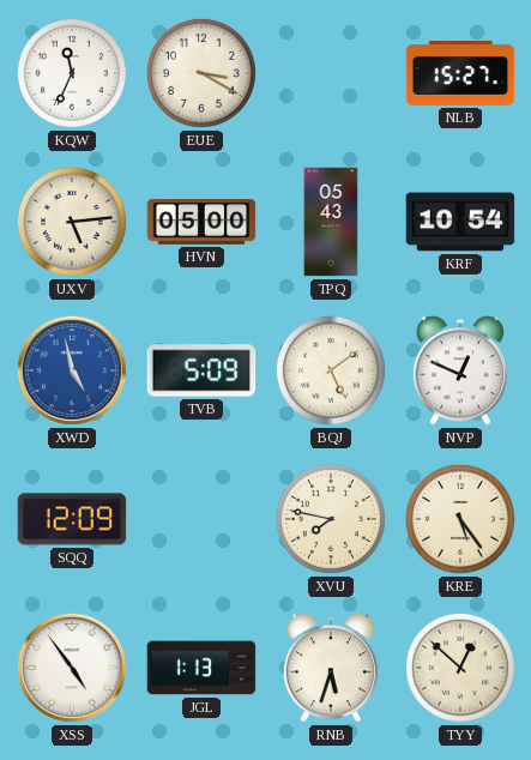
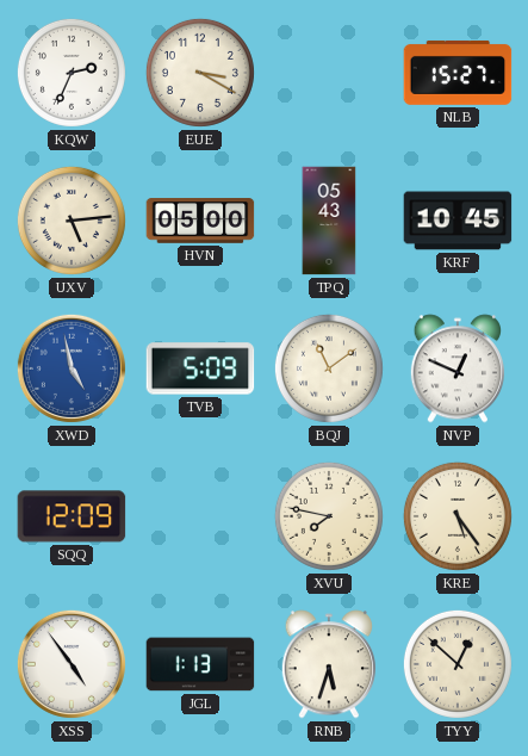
KQW: 11:34 -> 2:34 (72, 73)
KRF: 10:54 -> 10:45 (458, 221)
BQJ: 5:09 -> 11:09 (329, 368)
